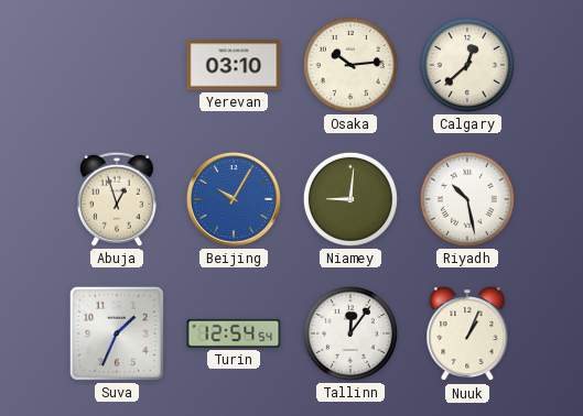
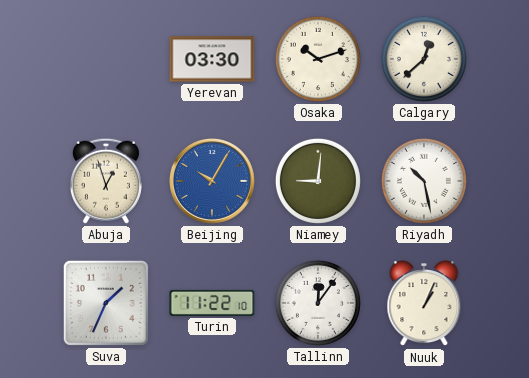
Yerevan: 03:10 -> 03:30 (212, 59)
Osaka: 10:14 -> 10:12 (318, 59)
Turin: 12:54 -> 11:22 (212, 303)
